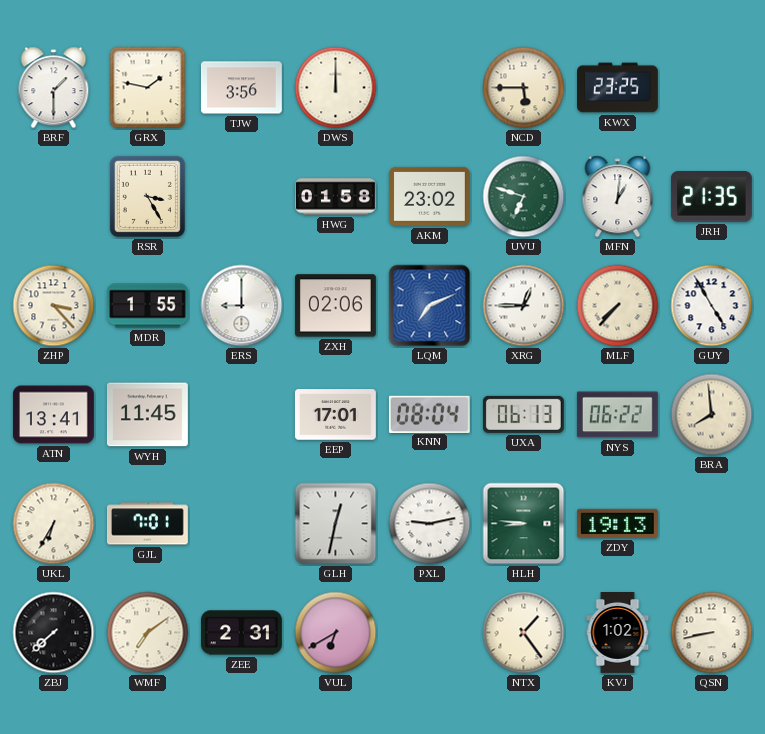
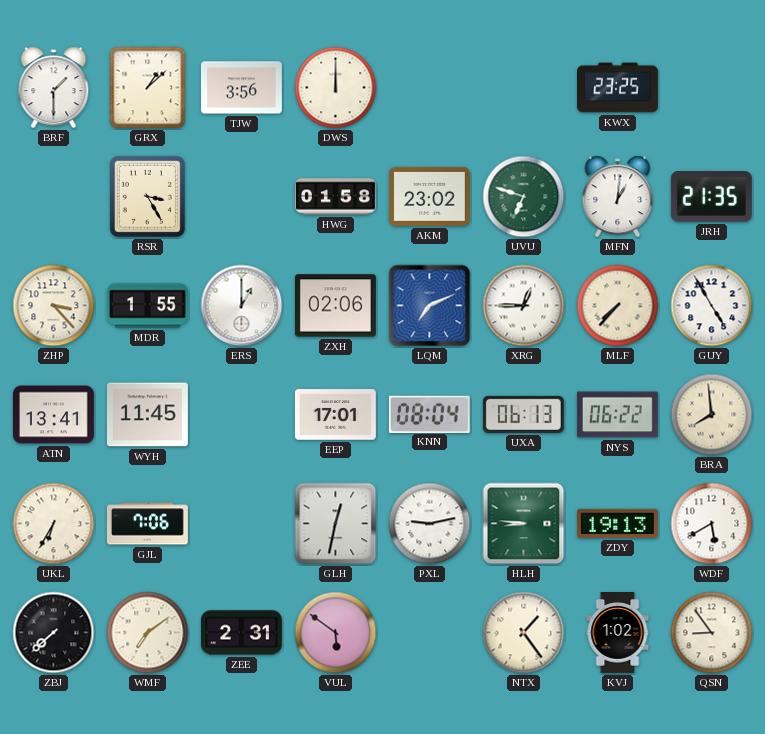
GRX: 1:47 -> 1:08 (148, 88)
NCD: 5:45 -> none (524, 88)
ERS: 9:00 -> 1:00 (242, 306)
GJL: 7:01 -> 7:06 (148, 524)
WDF: none -> 5:40 (712, 524)
VUL: 6:40 -> 5:51 (336, 633)
QSN: 8:43 -> 8:54 (712, 633)
